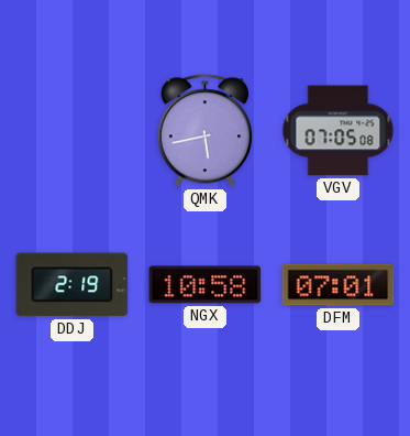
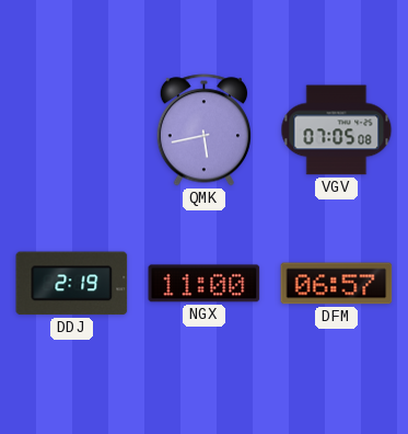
NGX: 10:58 -> 11:00 (205, 284)
DFM: 07:01 -> 06:57 (337, 284)
